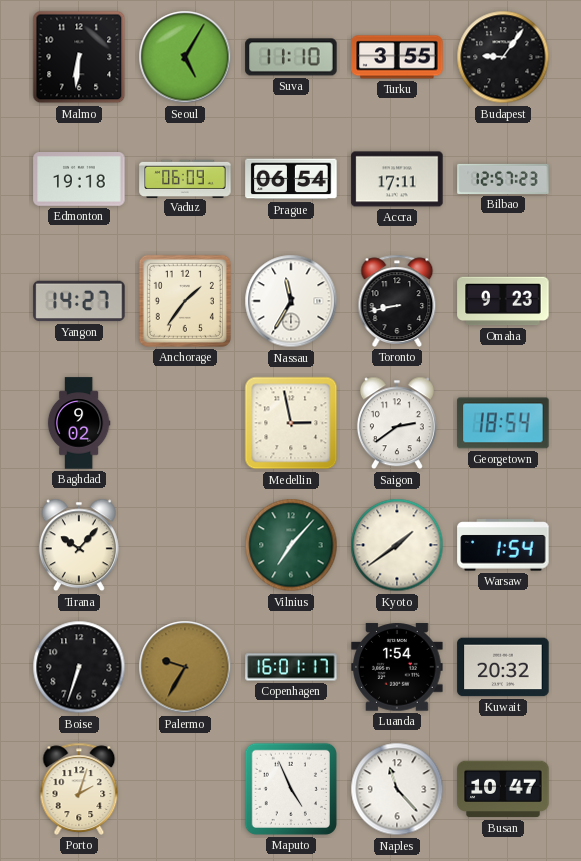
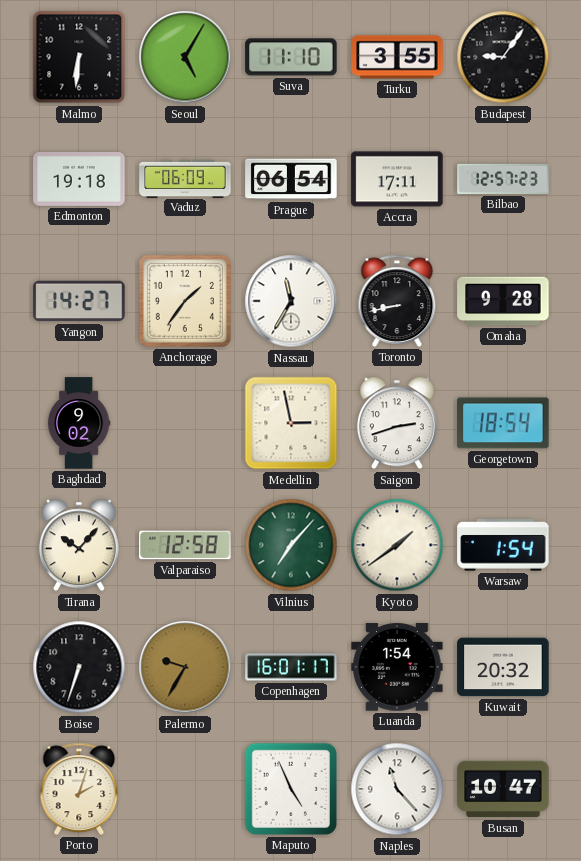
Omaha: 9:23 -> 9:28 (503, 301)
Saigon: 2:39 -> 2:42 (397, 423)
Valparaiso: none -> 12:58 (185, 545)
